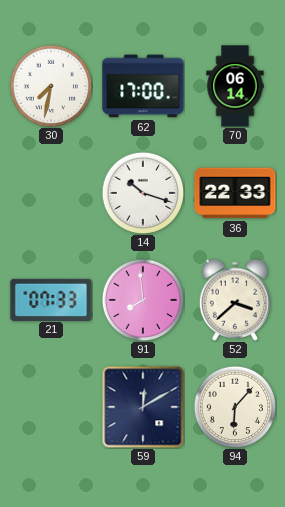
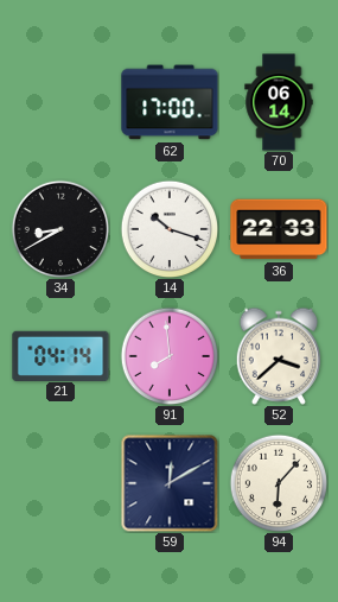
30: 7:32 -> none (51, 86)
34: none -> 8:40 (60, 229)
21: 07:33 -> 04:14 (60, 355)
